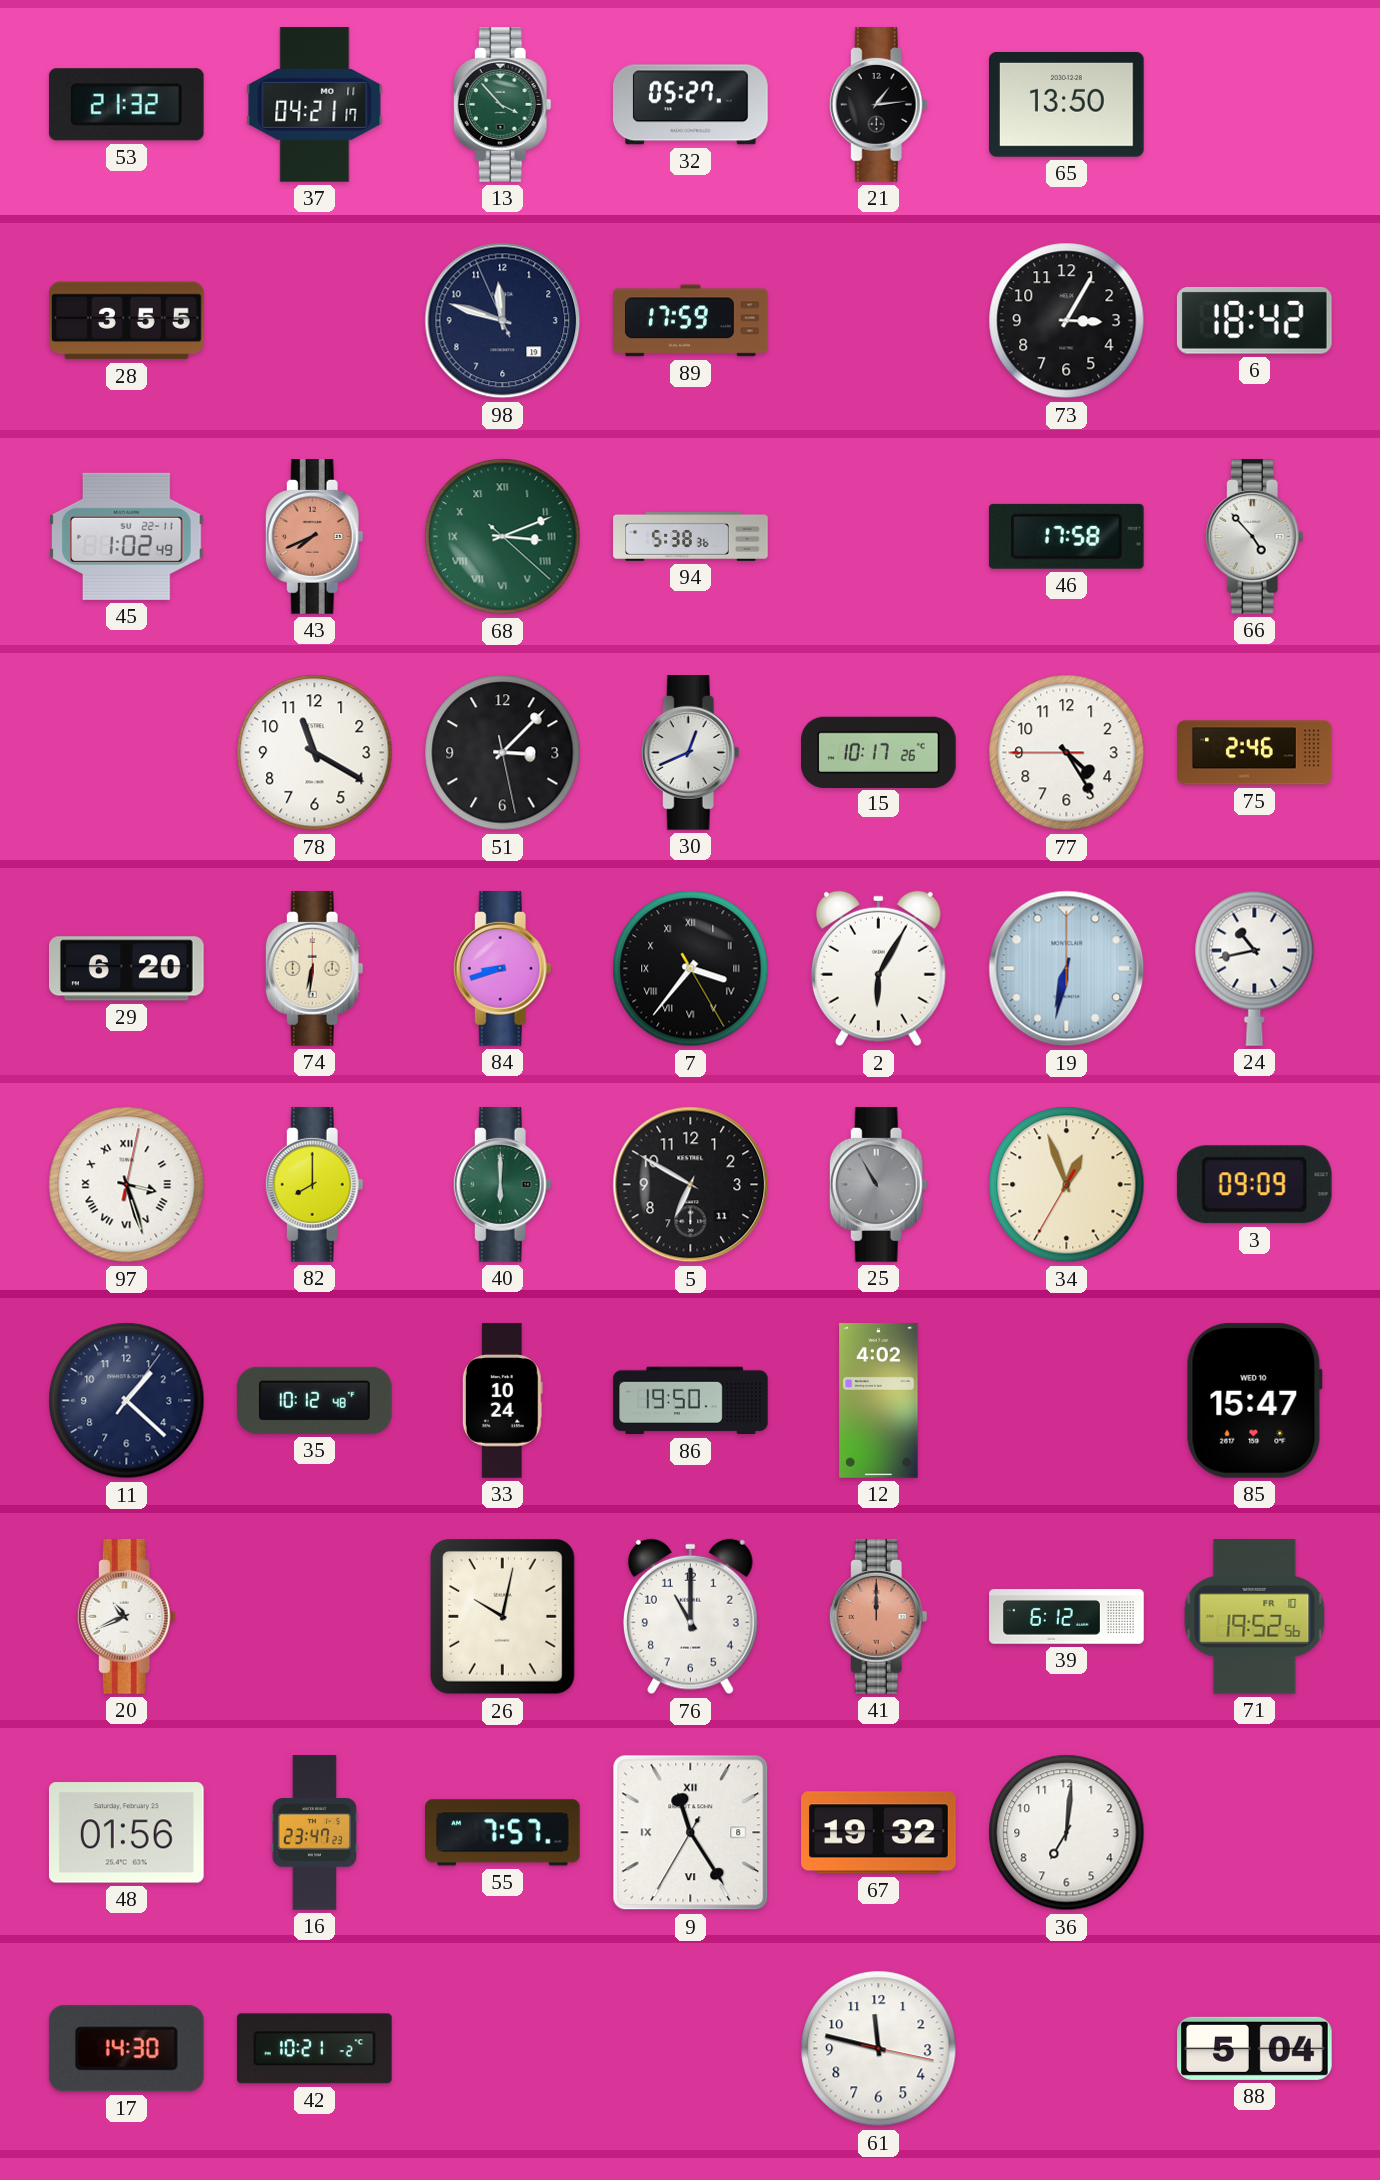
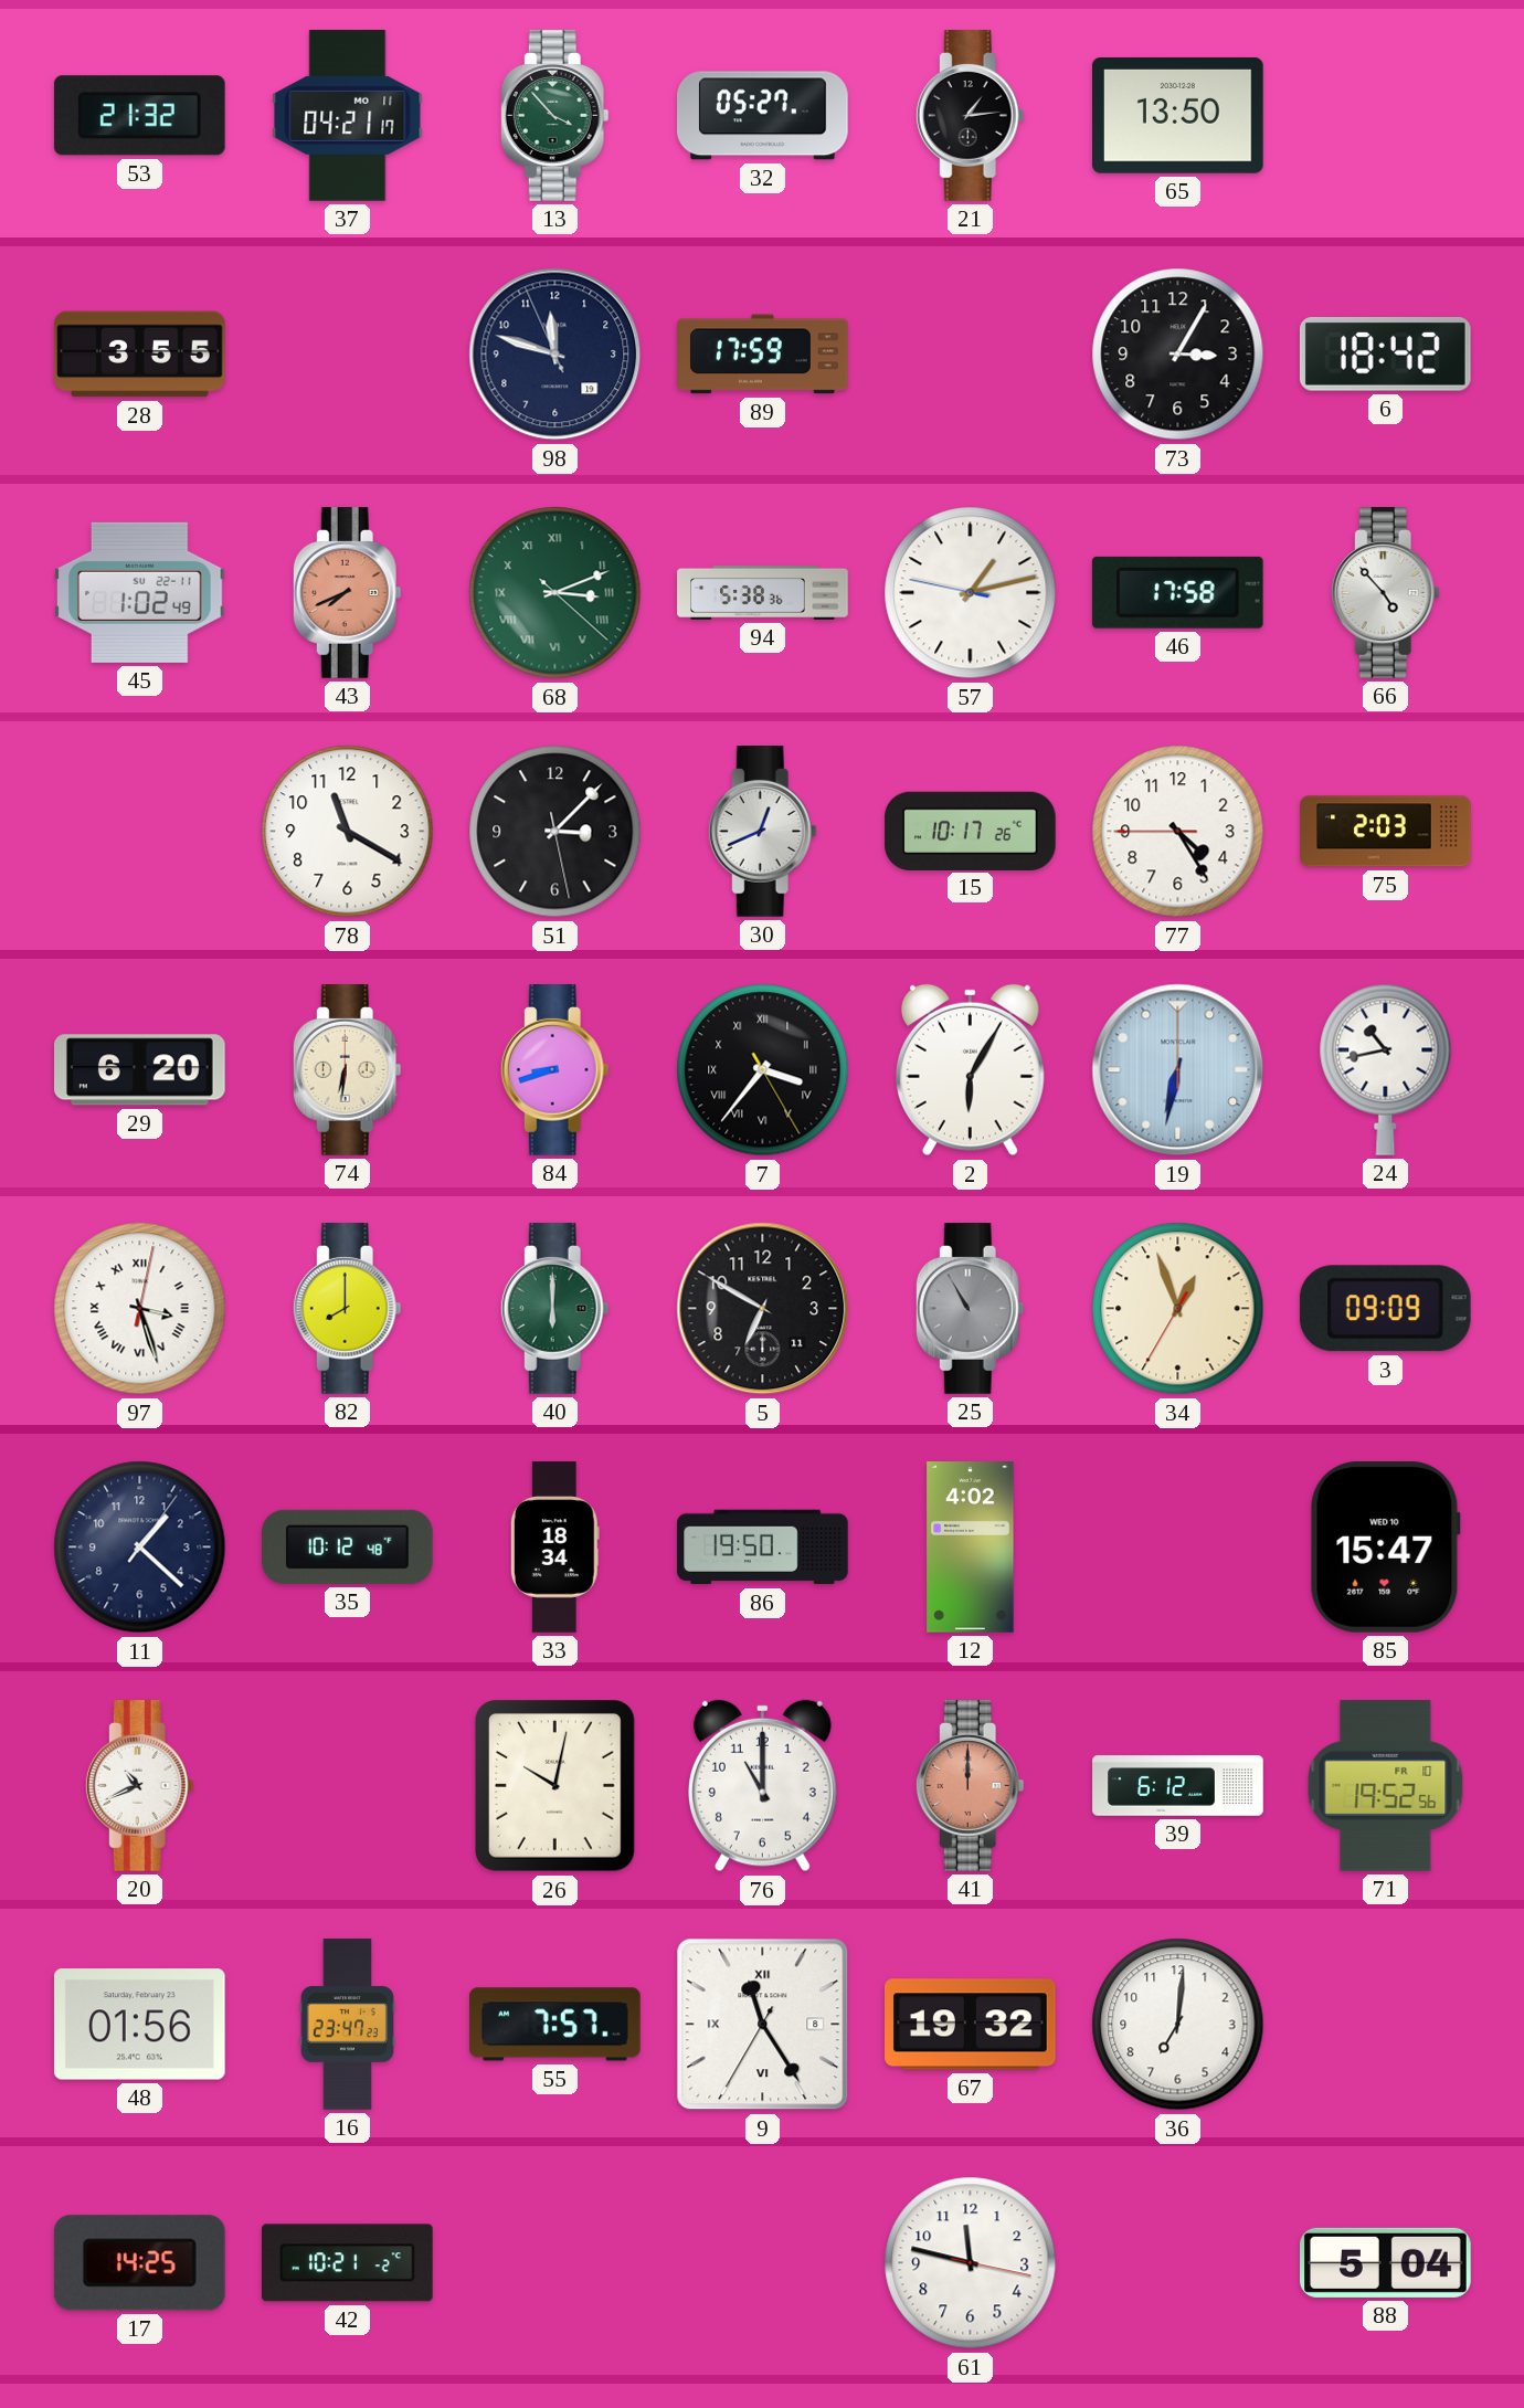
57: none -> 1:12 (971, 593)
75: 2:46 -> 2:03 (1386, 832)
33: 10:24 -> 18:34 (554, 1548)
17: 14:30 -> 14:25 (139, 2263)
